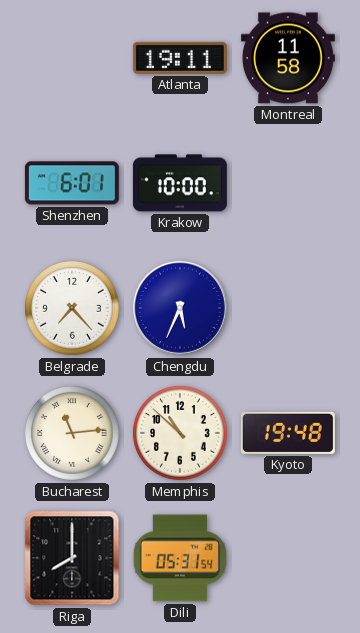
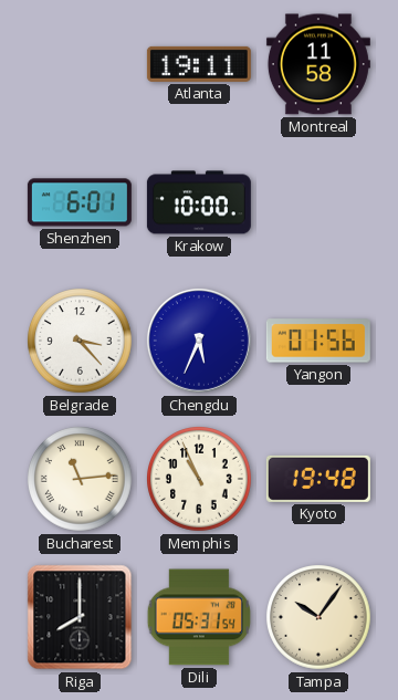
Belgrade: 7:23 -> 3:23 (81, 342)
Yangon: none -> 01:56 (318, 341)
Memphis: 10:52 -> 10:56 (200, 480)
Tampa: none -> 10:06 (320, 618)
